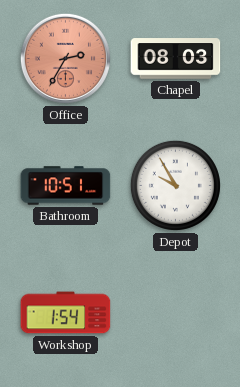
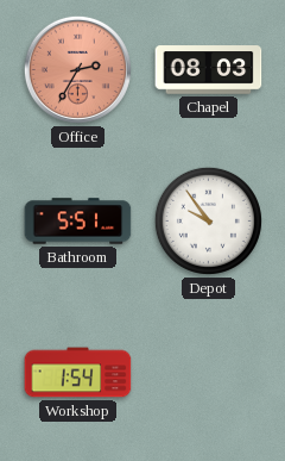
Bathroom: 10:51 -> 5:51 (78, 222)
Depot: 9:55 -> 9:54 (208, 220)
